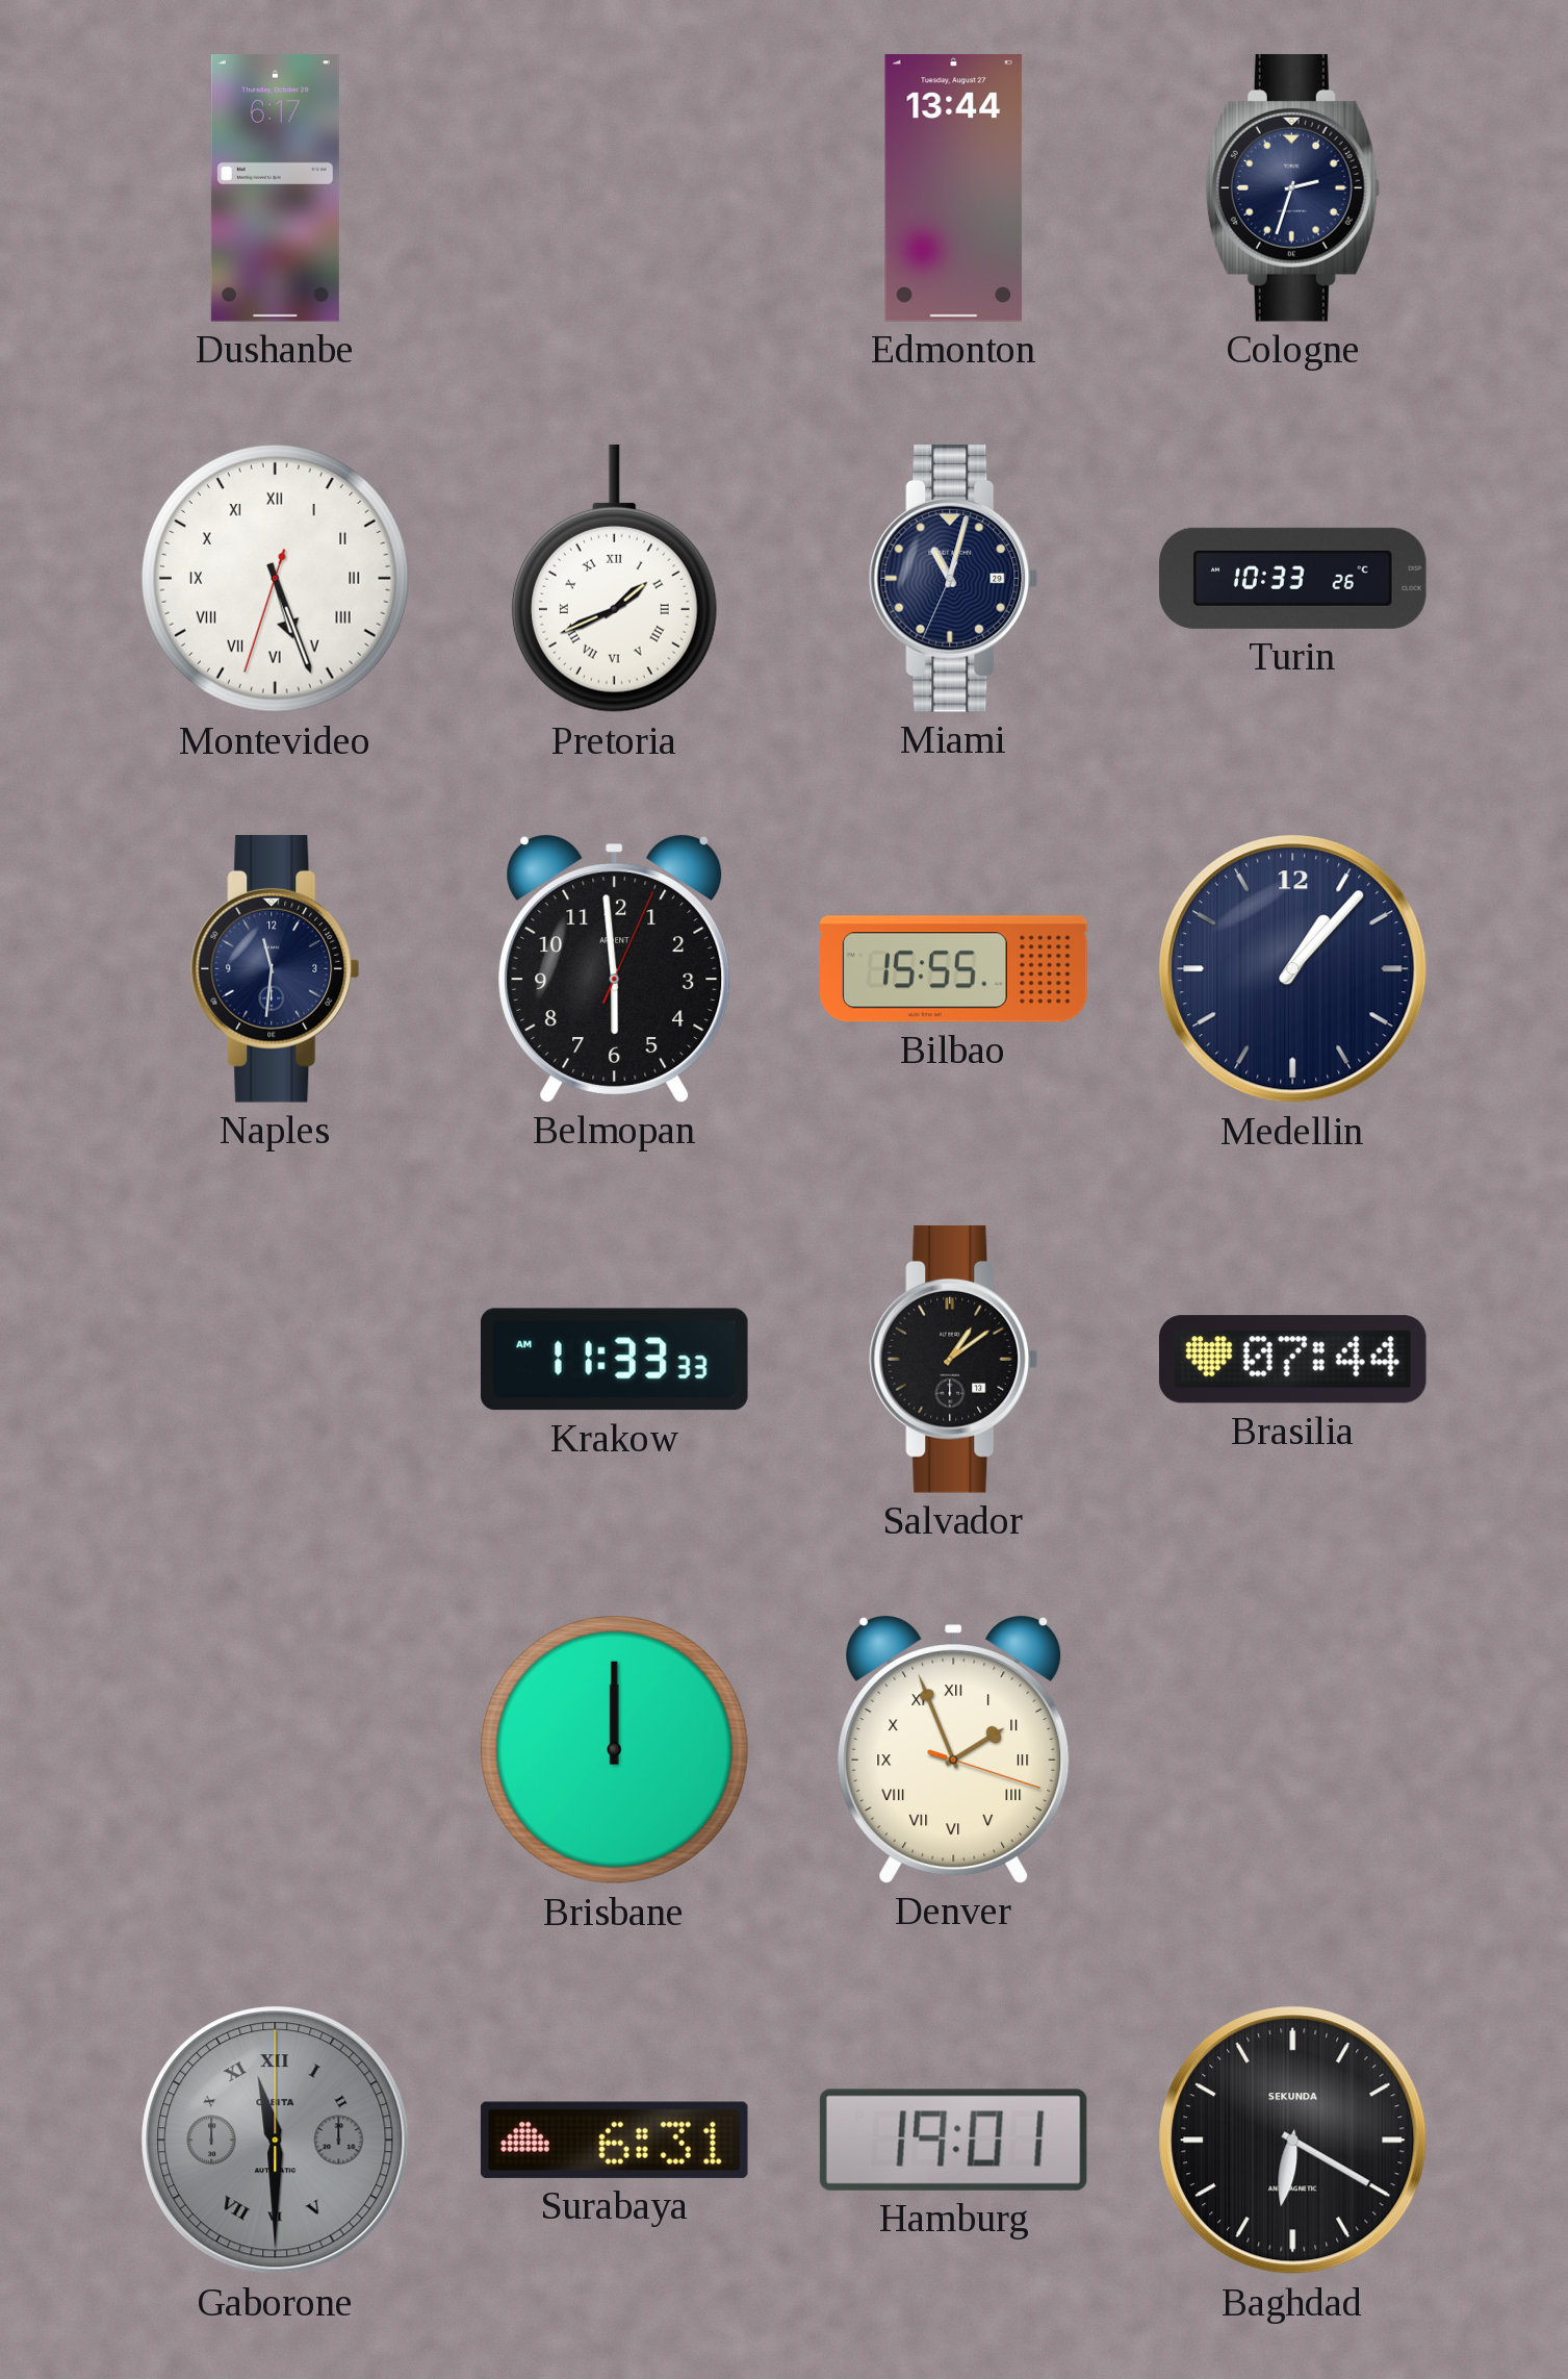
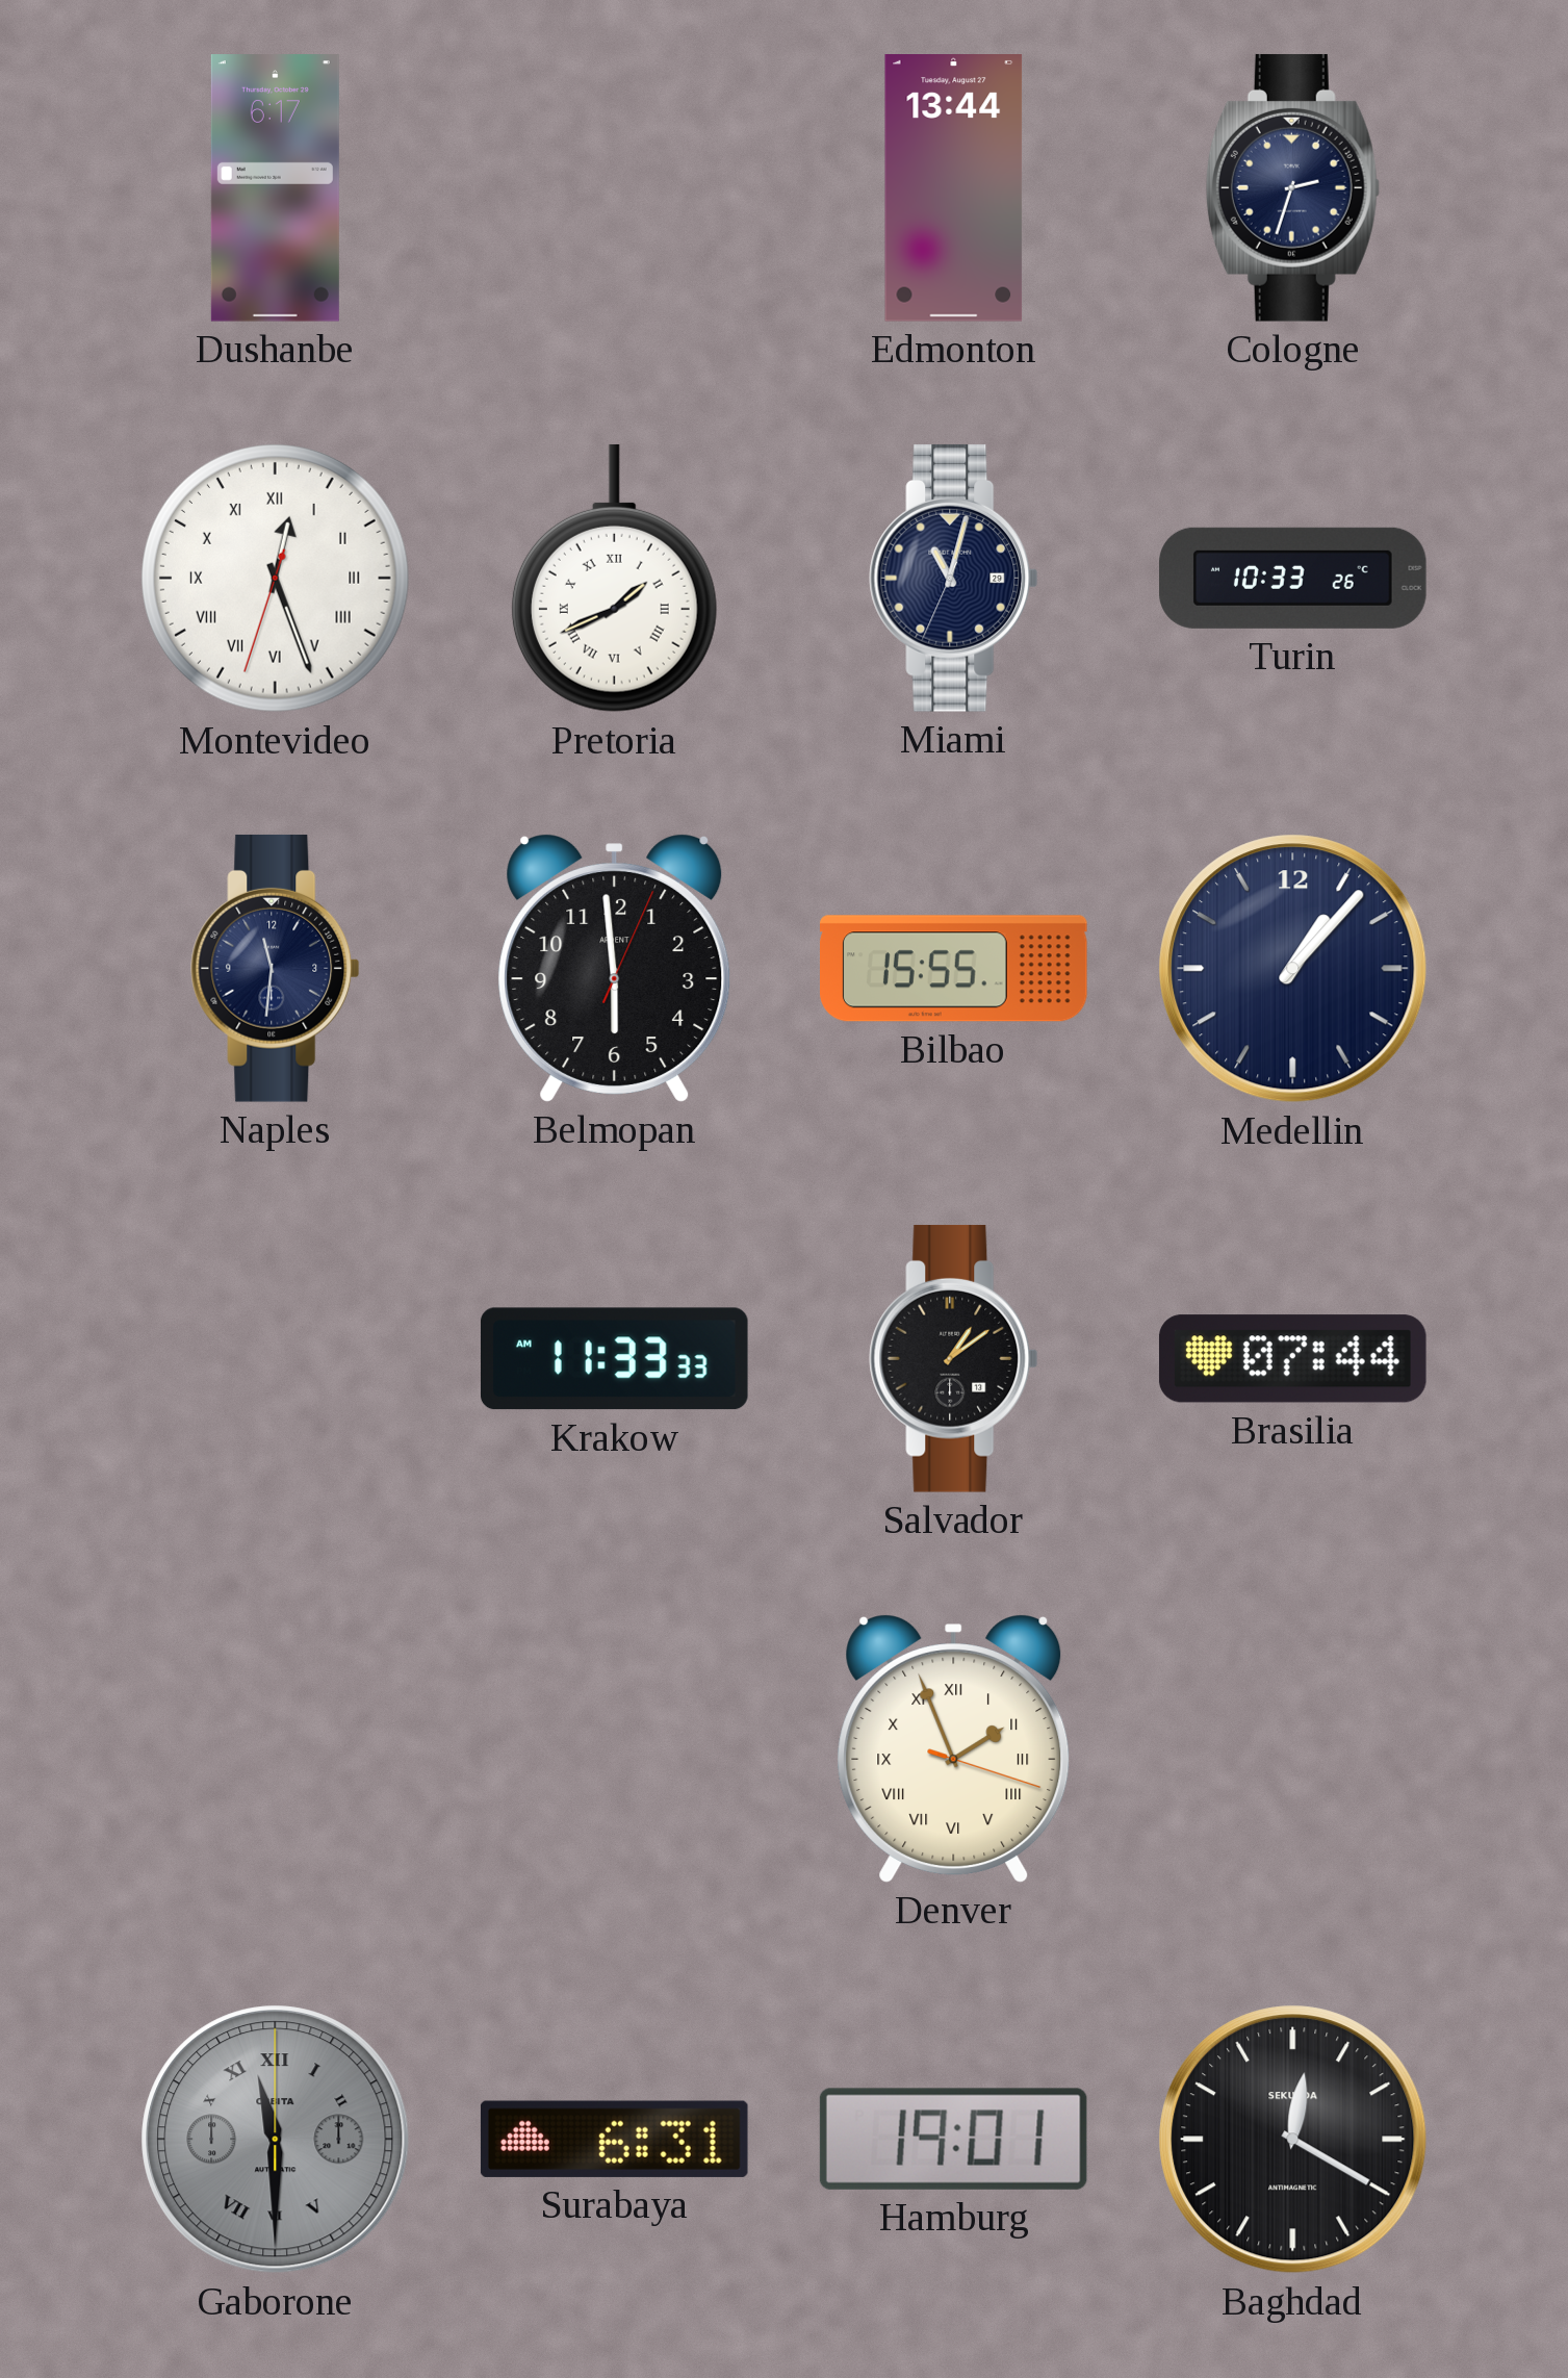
Montevideo: 5:26 -> 12:26 (275, 578)
Brisbane: 12:00 -> none (614, 1749)
Baghdad: 6:20 -> 12:20 (1293, 2140)
